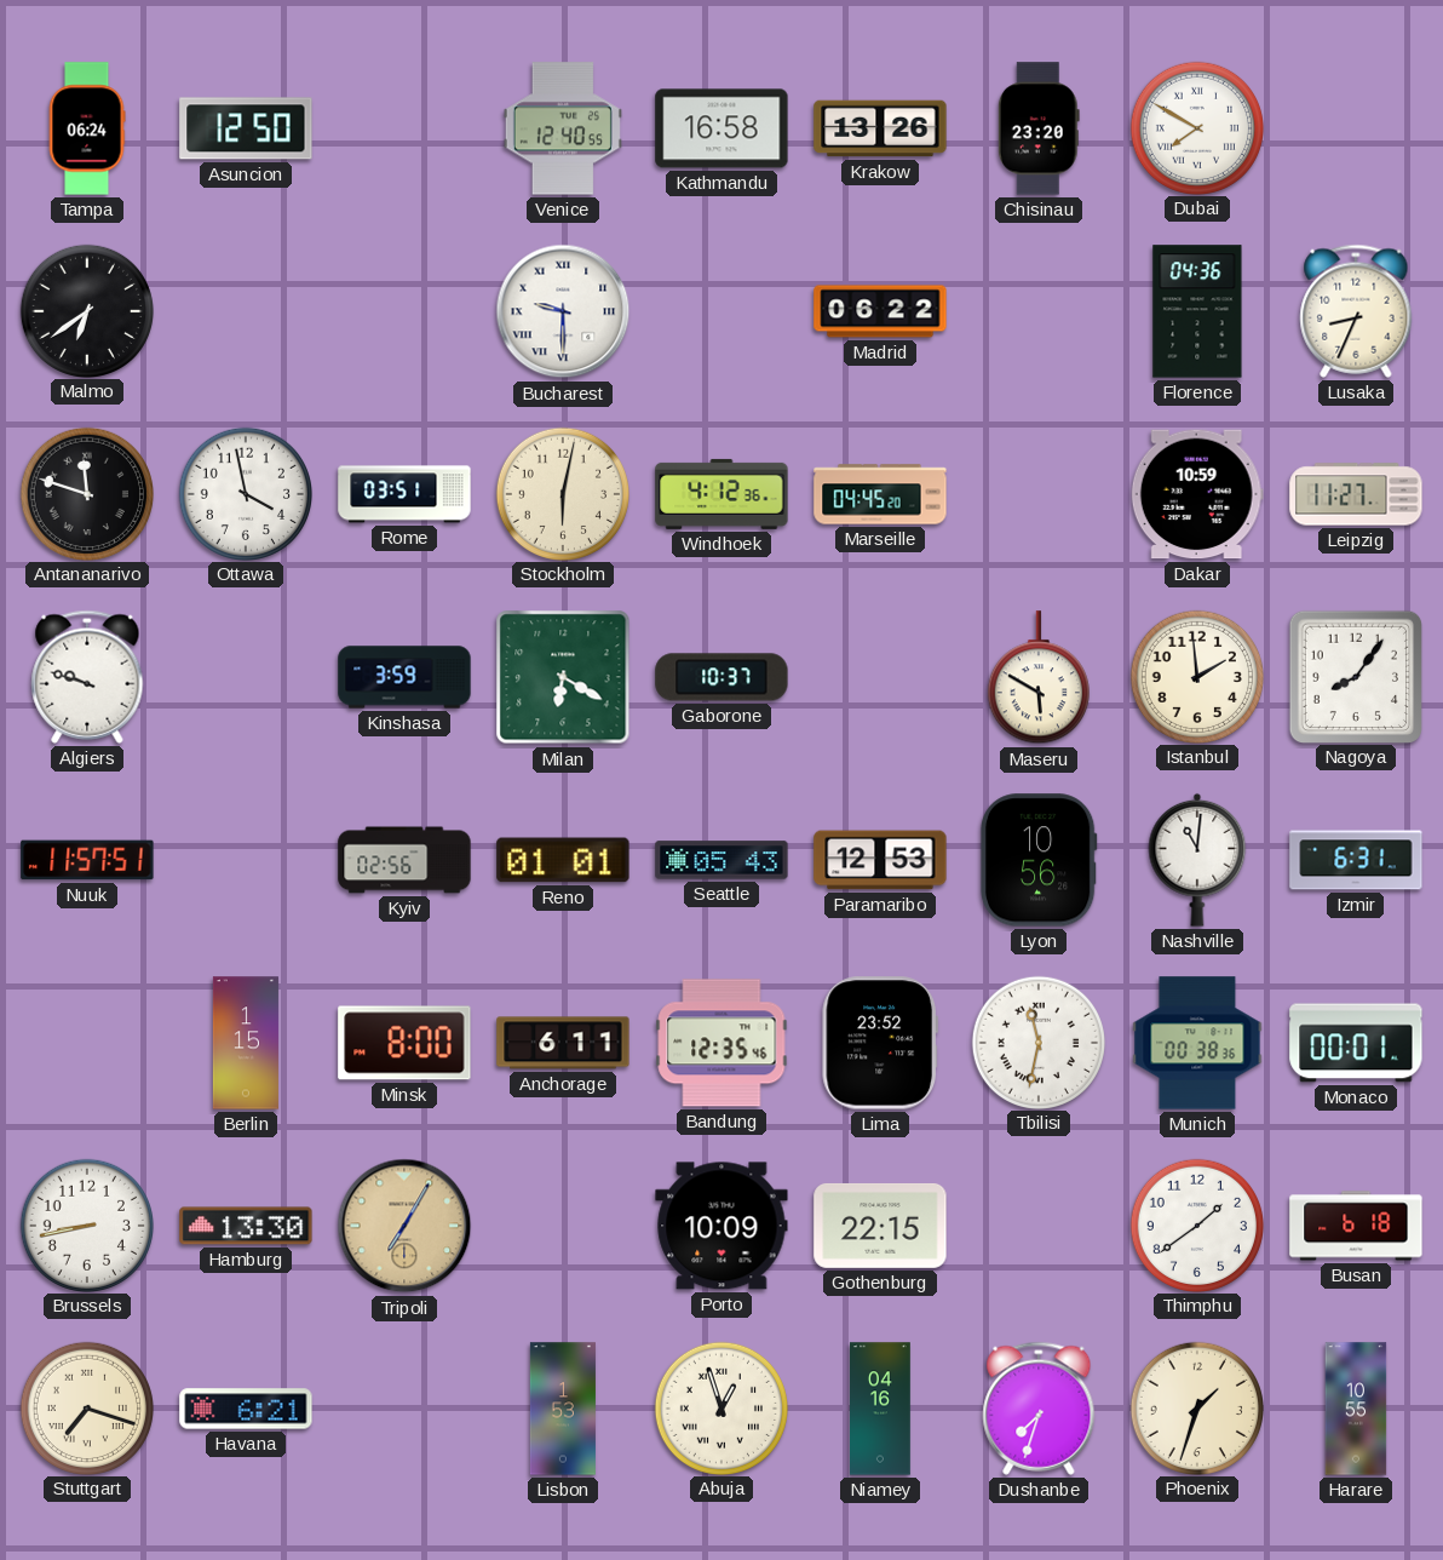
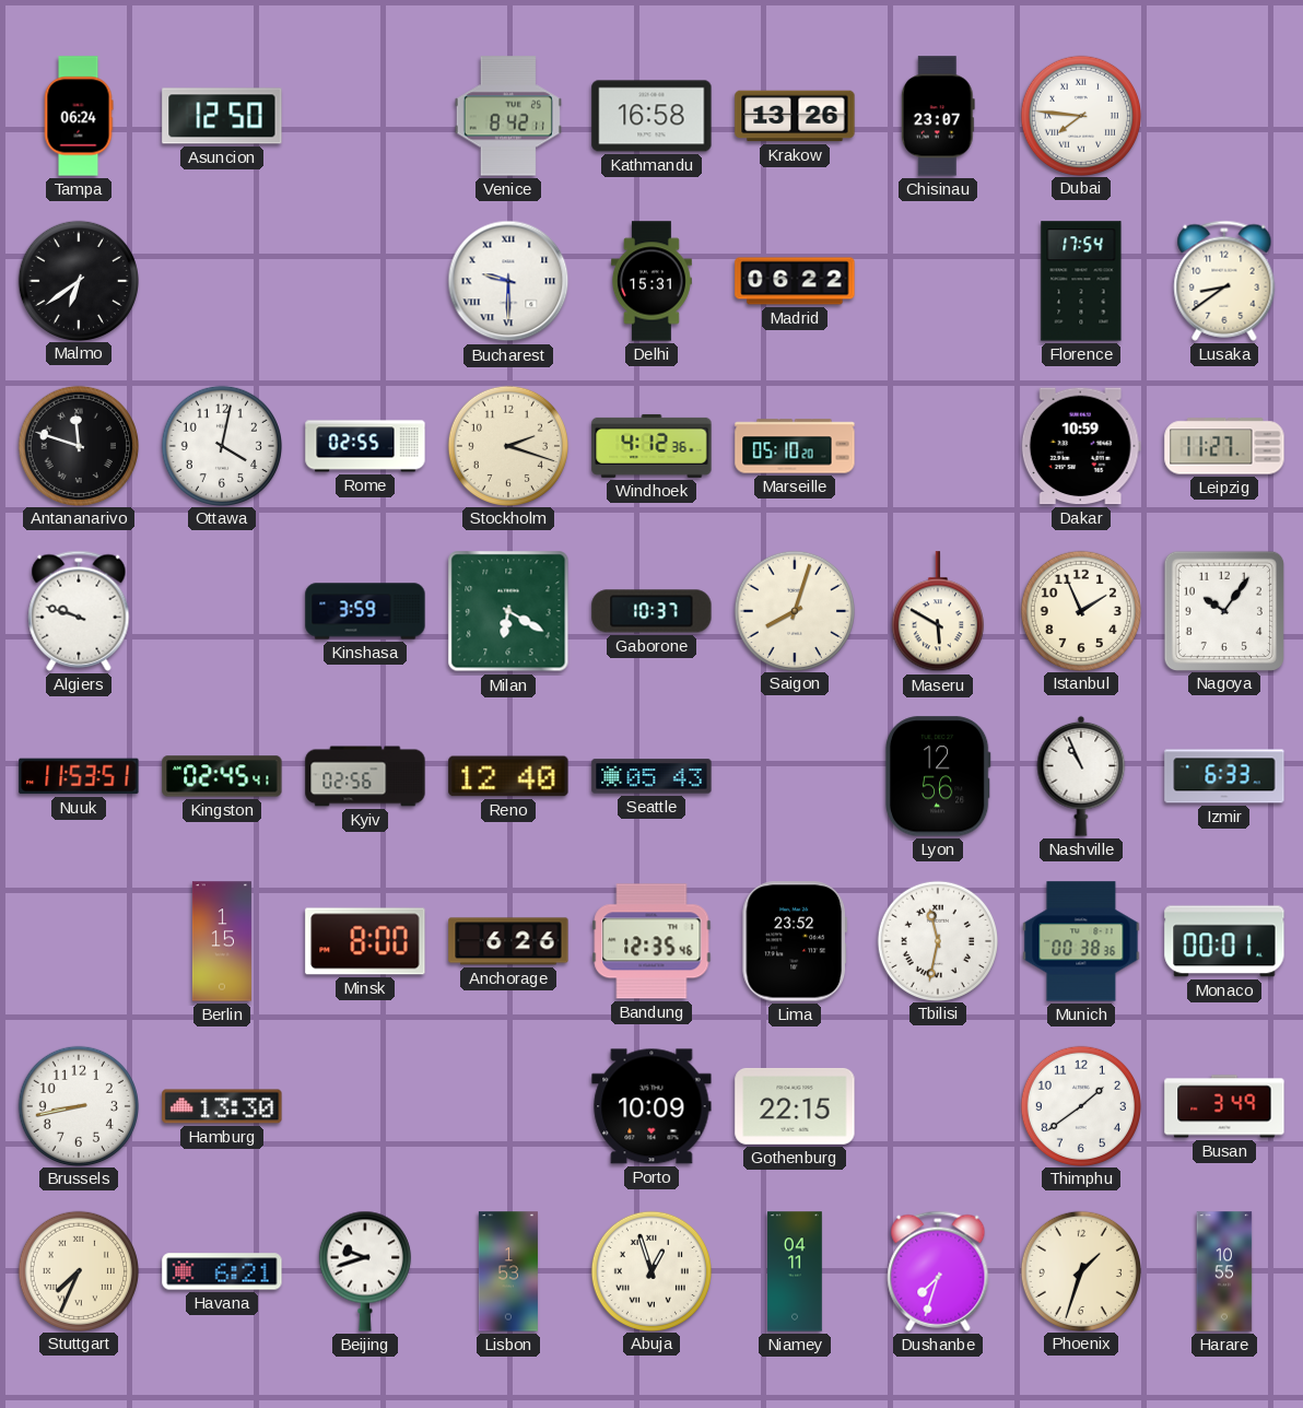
Venice: 12:40 -> 8:42 (508, 116)
Chisinau: 23:20 -> 23:07 (938, 116)
Dubai: 7:50 -> 7:46 (1080, 115)
Delhi: none -> 15:31 (651, 281)
Florence: 04:36 -> 17:54 (1081, 281)
Lusaka: 8:34 -> 8:39 (1224, 281)
Ottawa: 3:58 -> 4:02 (221, 445)
Rome: 03:51 -> 02:55 (365, 446)
Stockholm: 6:02 -> 2:18 (507, 445)
Marseille: 04:45 -> 05:10 (795, 446)
Saigon: none -> 8:03 (794, 610)
Istanbul: 1:59 -> 1:56 (1080, 610)
Nagoya: 8:06 -> 10:06 (1223, 610)
Nuuk: 11:57 -> 11:53 (79, 776)
Kingston: none -> 02:45 (222, 776)
Reno: 01:01 -> 12:40 (508, 776)
Paramaribo: 12:53 -> none (880, 860)
Lyon: 10:56 -> 12:56 (938, 776)
Nashville: 11:01 -> 10:56 (1081, 776)
Izmir: 6:31 -> 6:33 (1224, 776)
Anchorage: 6:11 -> 6:26 (508, 941)
Tripoli: 7:05 -> none (404, 1226)
Busan: 6:18 -> 3:49 (1224, 1106)
Stuttgart: 7:18 -> 7:34 (78, 1270)
Beijing: none -> 9:42 (365, 1271)
Niamey: 04:16 -> 04:11 (795, 1271)
